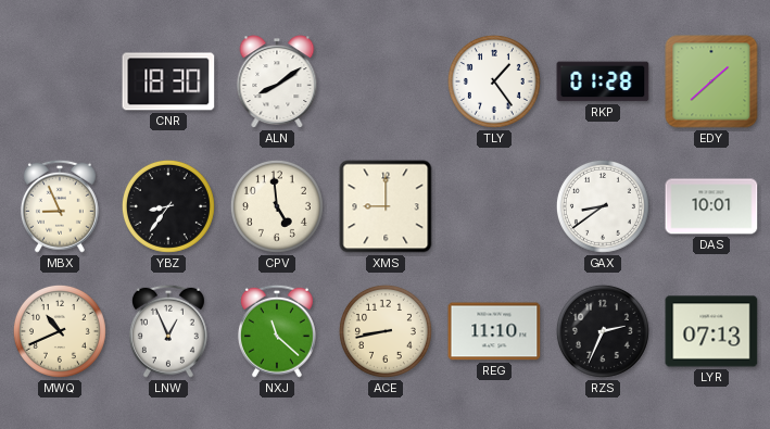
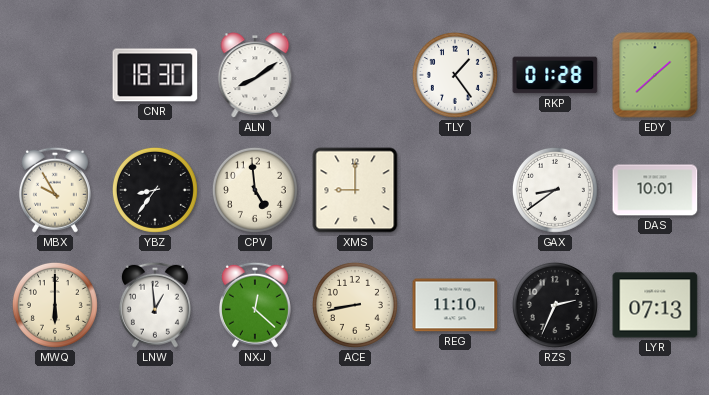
MBX: 8:56 -> 9:55 (55, 190)
MWQ: 10:41 -> 6:00 (55, 305)
LNW: 12:56 -> 12:59 (155, 305)
NXJ: 11:22 -> 12:22 (255, 305)
